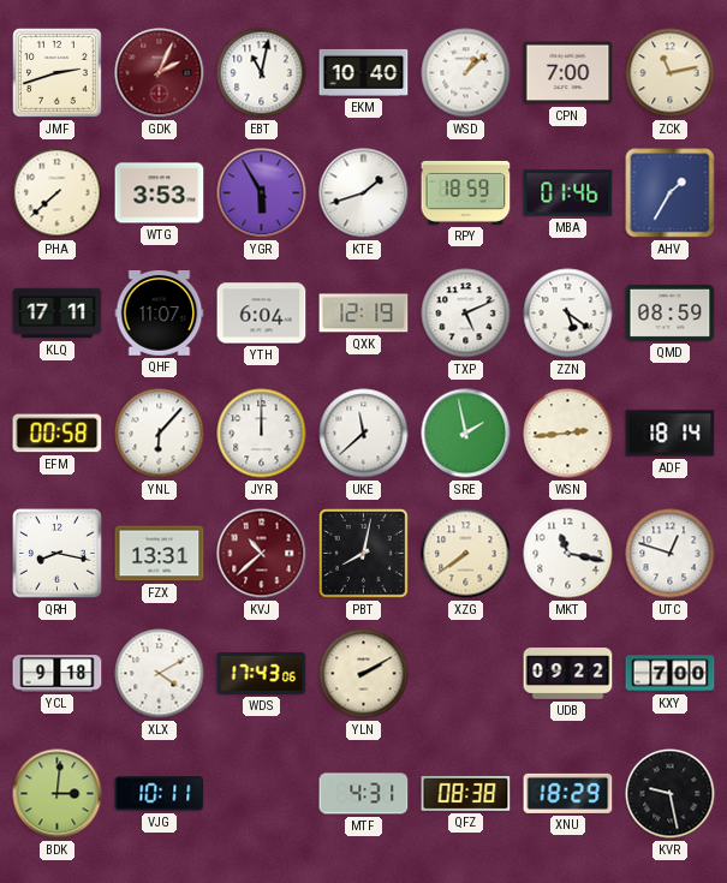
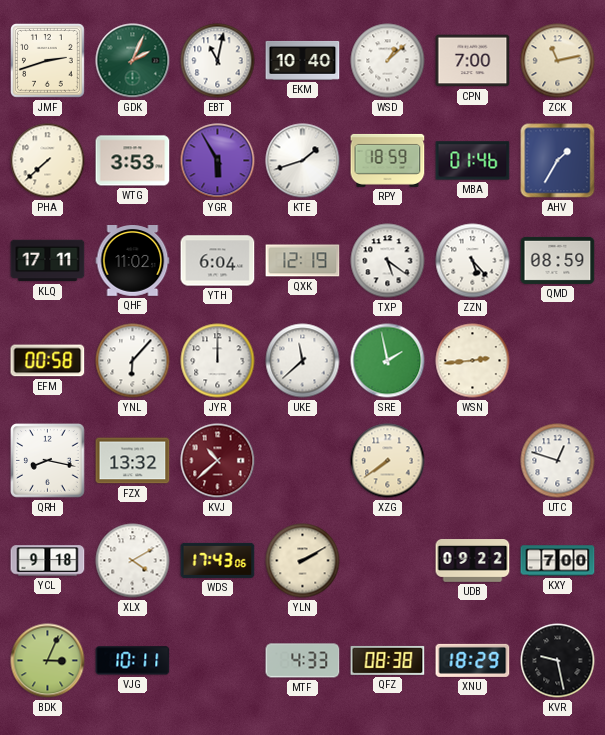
GDK dial: burgundy -> green (133, 61)
QHF: 11:07 -> 11:02 (133, 261)
TXP: 5:11 -> 5:21 (388, 261)
ZZN: 5:21 -> 5:23 (473, 261)
ADF: 18:14 -> none (671, 434)
FZX: 13:31 -> 13:32 (133, 461)
PBT: 8:02 -> none (364, 554)
MKT: 11:17 -> none (568, 554)
BDK: 3:01 -> 3:04 (48, 661)
MTF: 4:31 -> 4:33 (303, 661)
